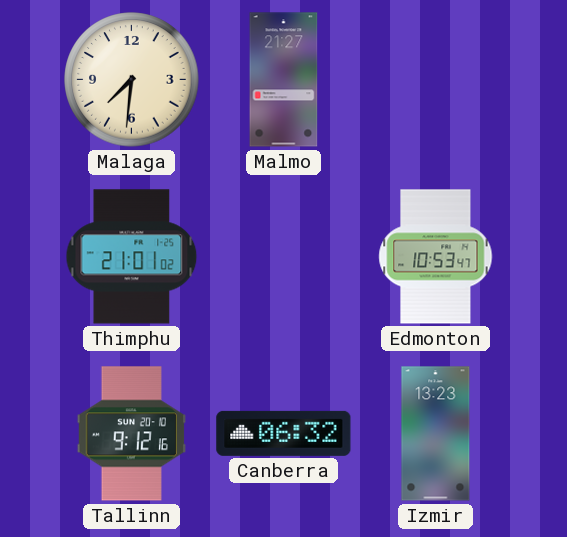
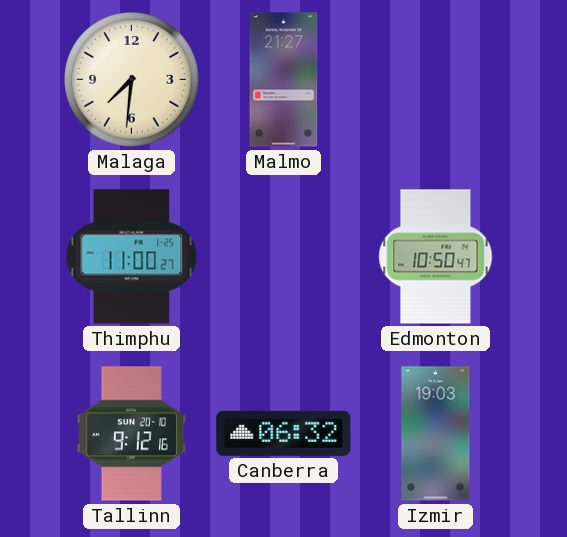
Thimphu: 21:01 -> 11:00 (132, 257)
Edmonton: 10:53 -> 10:50 (436, 257)
Izmir: 13:23 -> 19:03 (436, 434)
